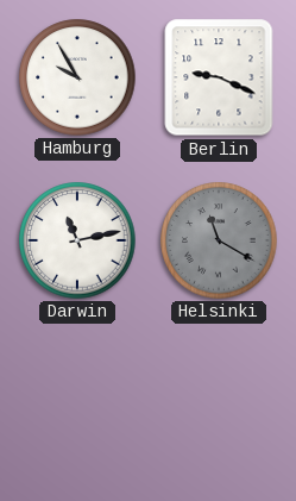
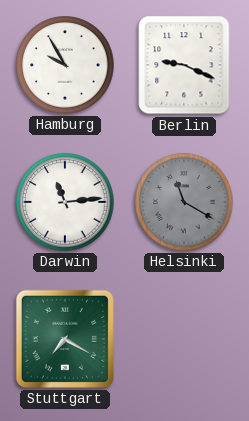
Darwin: 11:13 -> 11:14 (65, 202)
Stuttgart: none -> 7:20 (65, 339)
